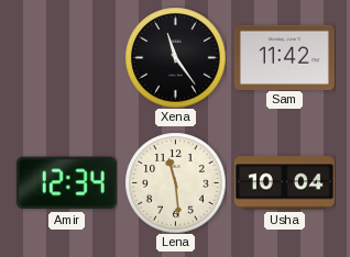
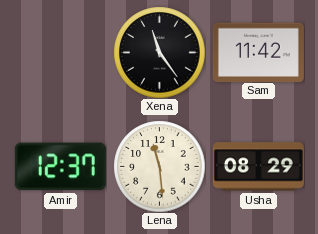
Amir: 12:34 -> 12:37 (60, 167)
Usha: 10:04 -> 08:29 (258, 167)
